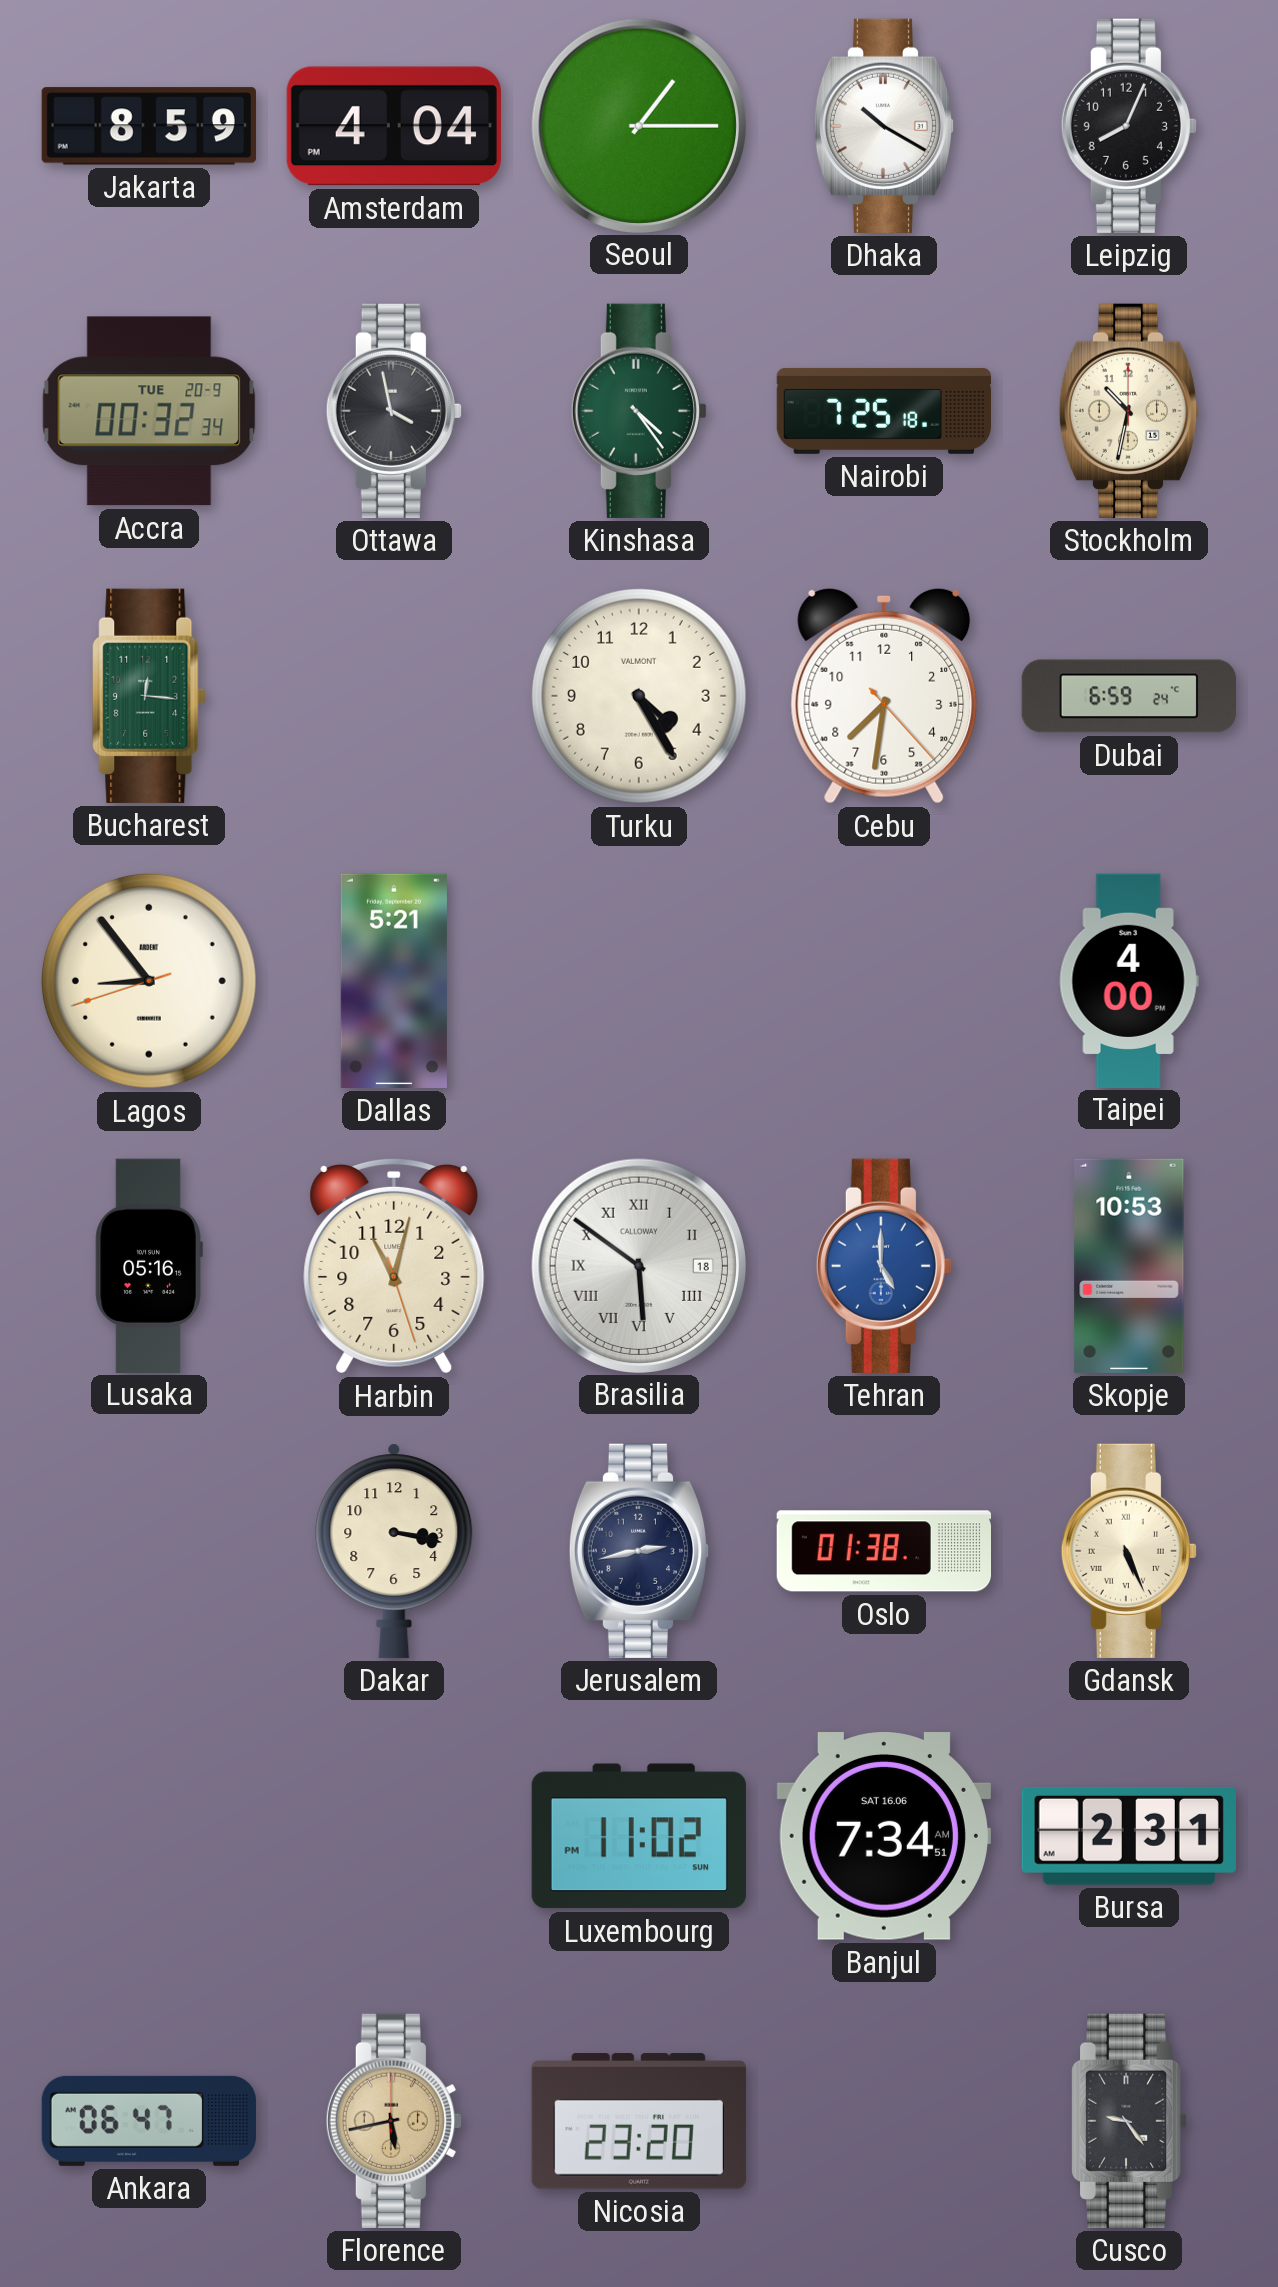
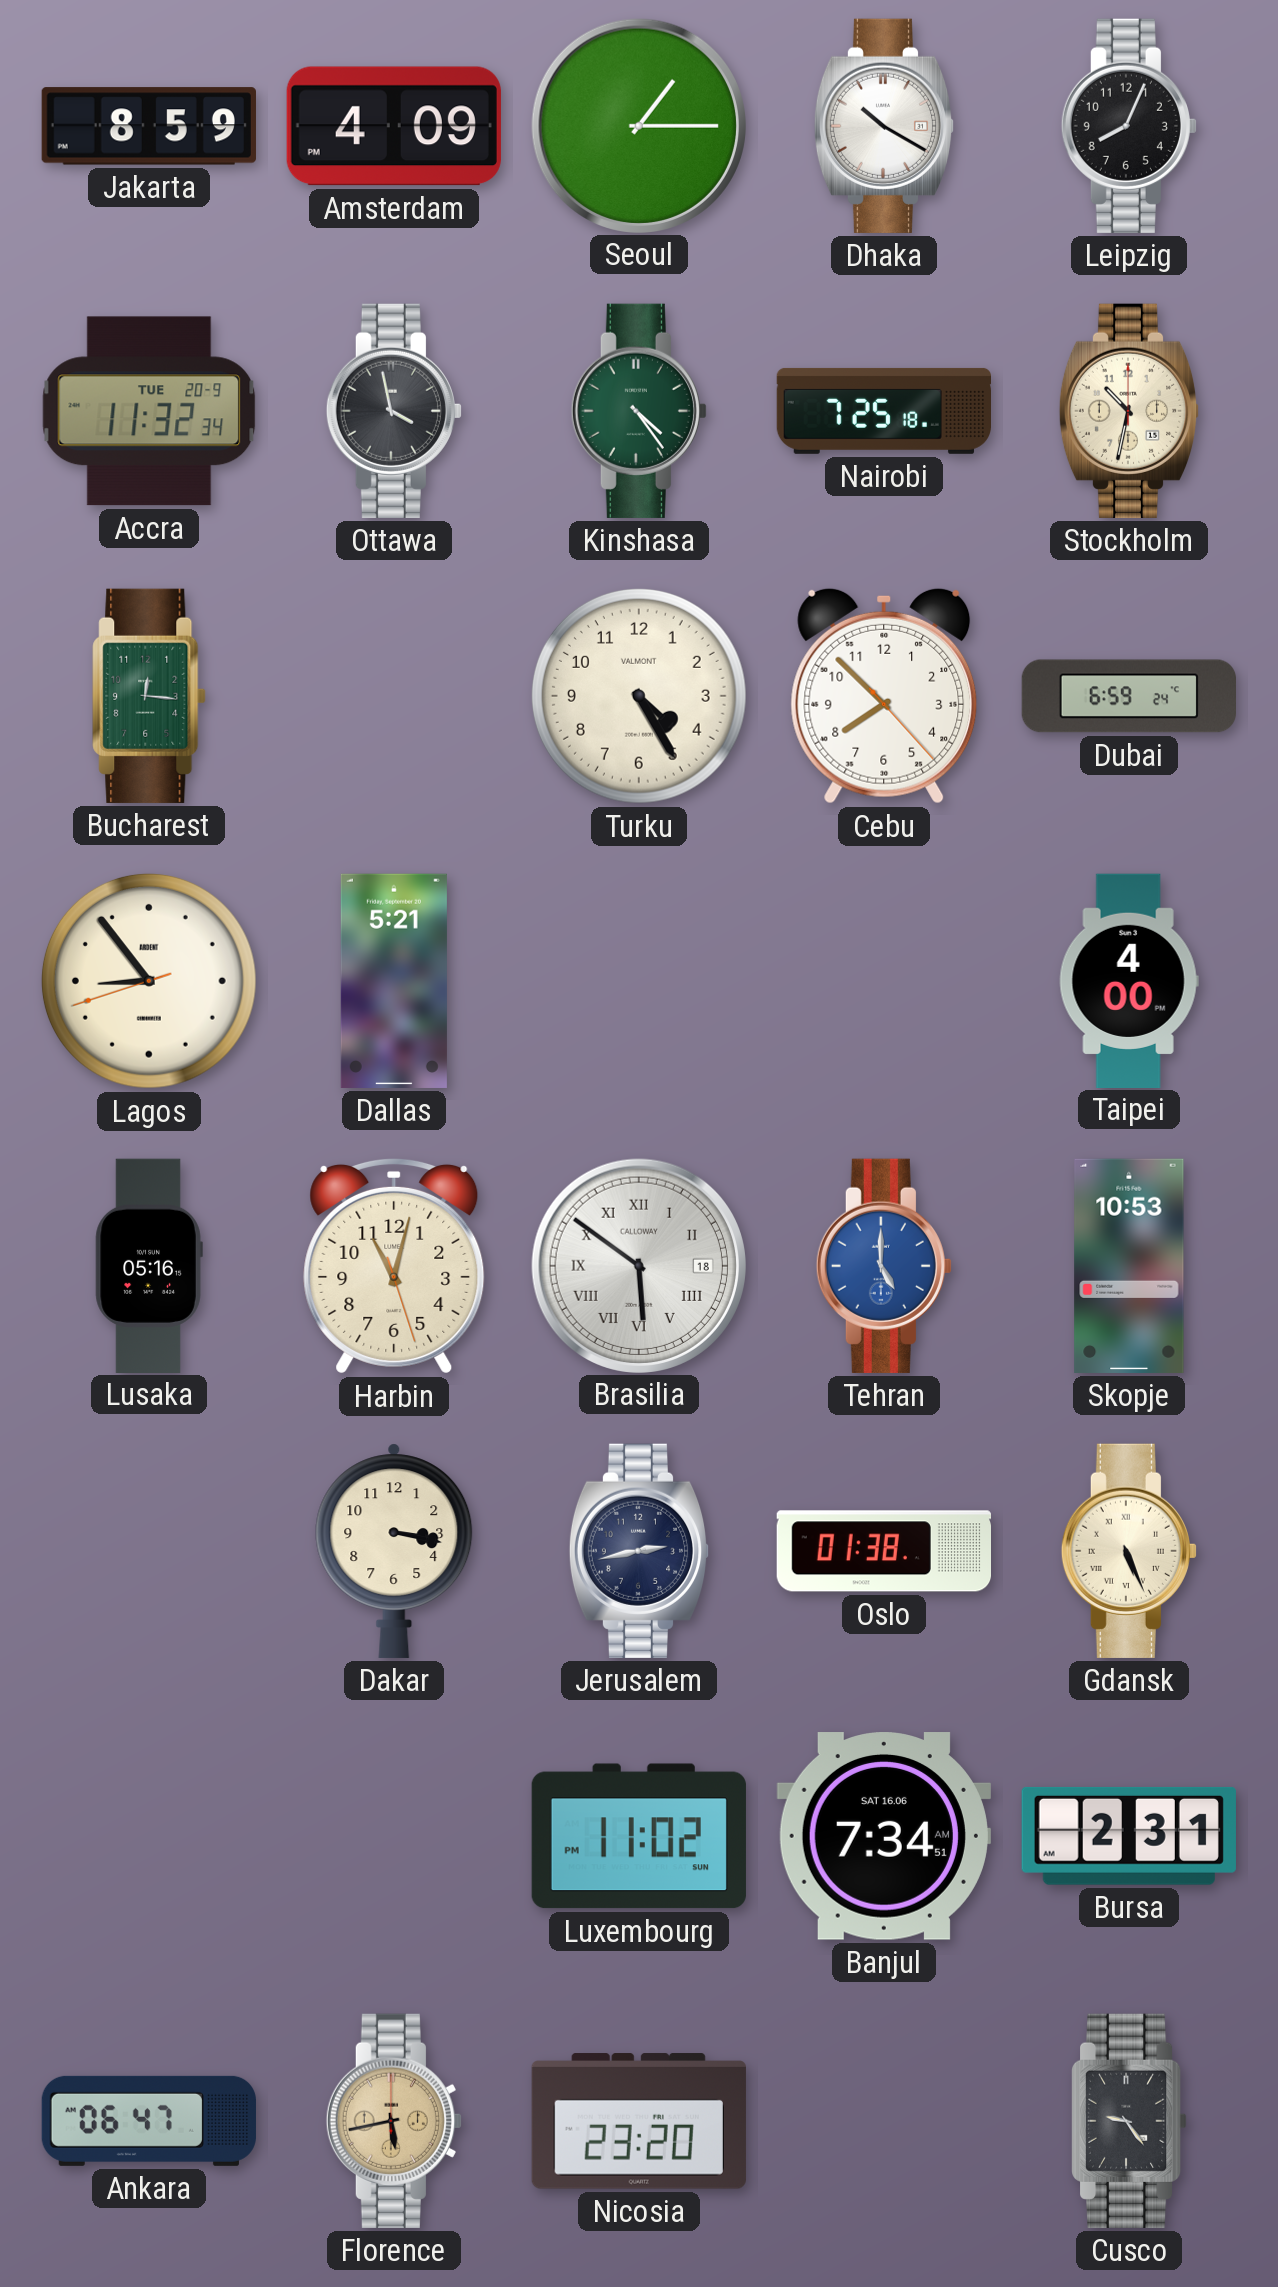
Amsterdam: 4:04 -> 4:09 (394, 126)
Accra: 00:32 -> 11:32 (149, 411)
Cebu: 7:31 -> 7:52 (884, 696)
